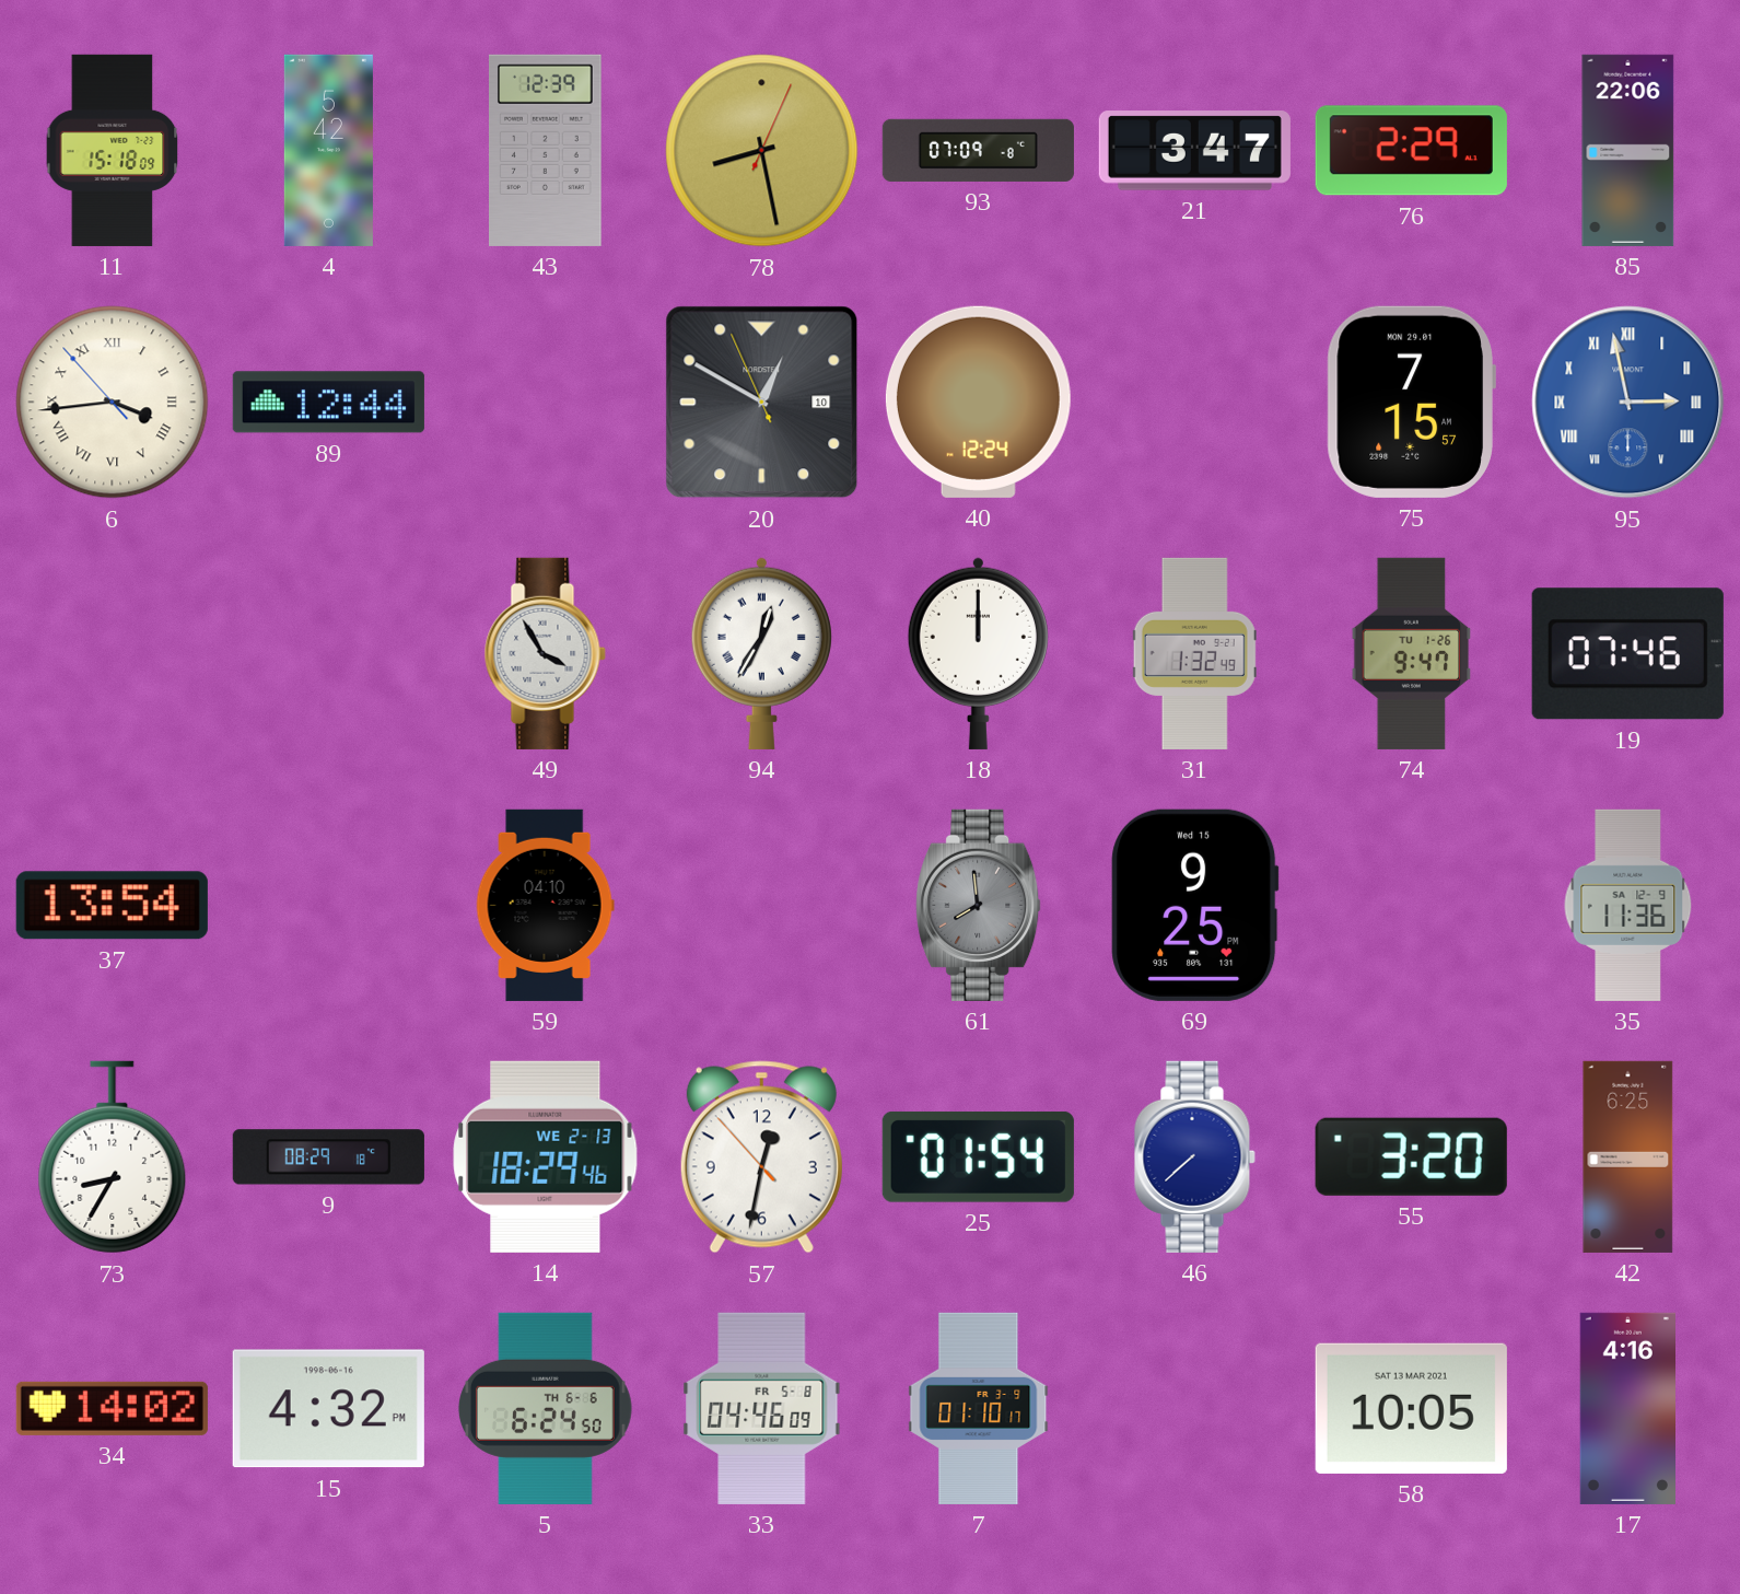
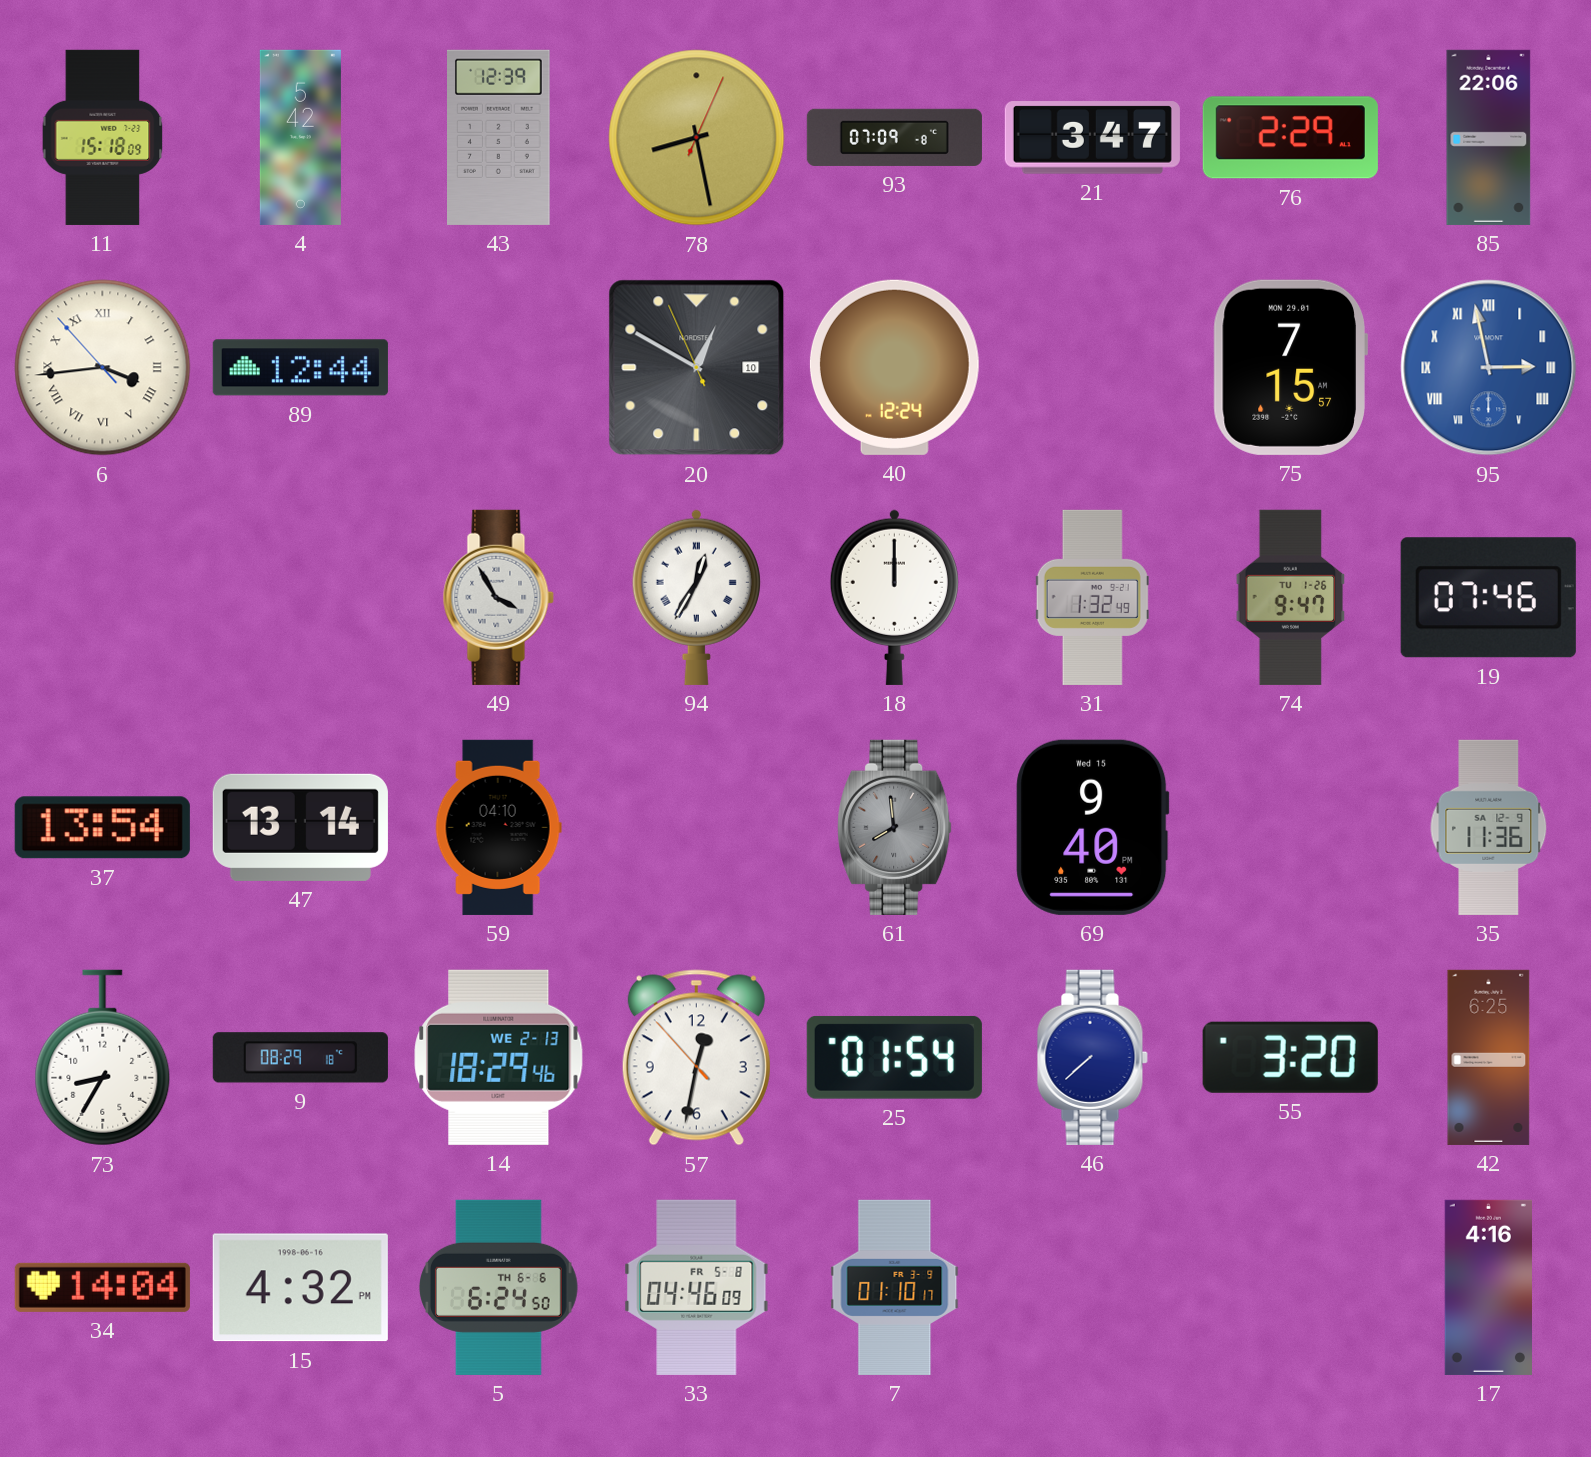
47: none -> 13:14 (300, 827)
69: 9:25 -> 9:40 (1093, 827)
34: 14:02 -> 14:04 (102, 1287)
58: 10:05 -> none (1411, 1408)
